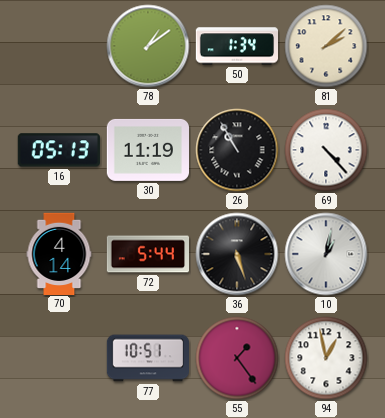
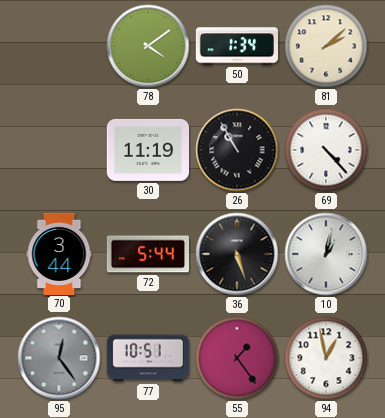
78: 1:09 -> 4:09 (148, 46)
16: 05:13 -> none (59, 150)
70: 4:14 -> 3:44 (59, 253)
95: none -> 12:24 (59, 358)
